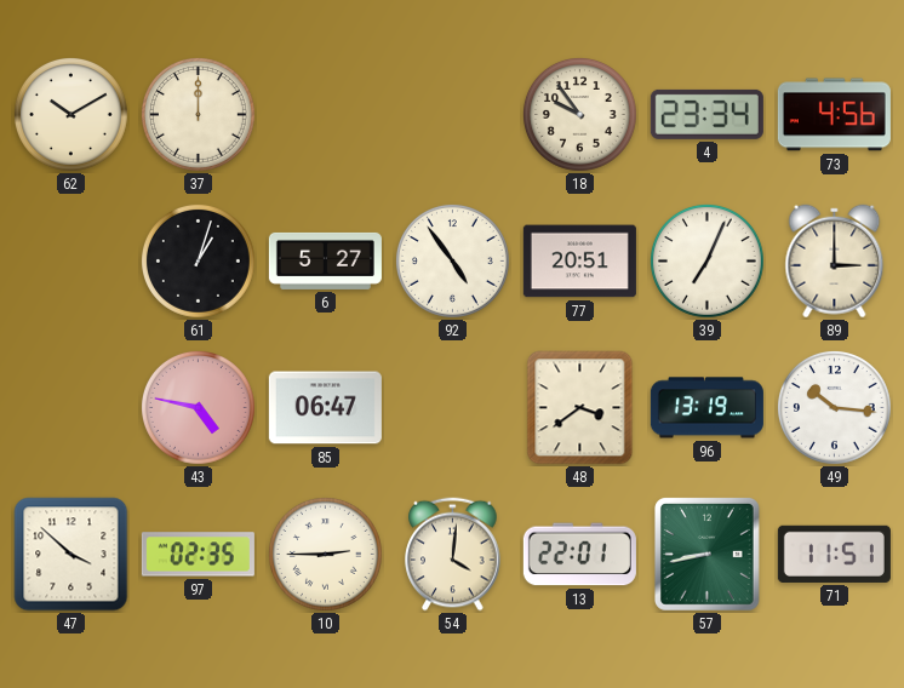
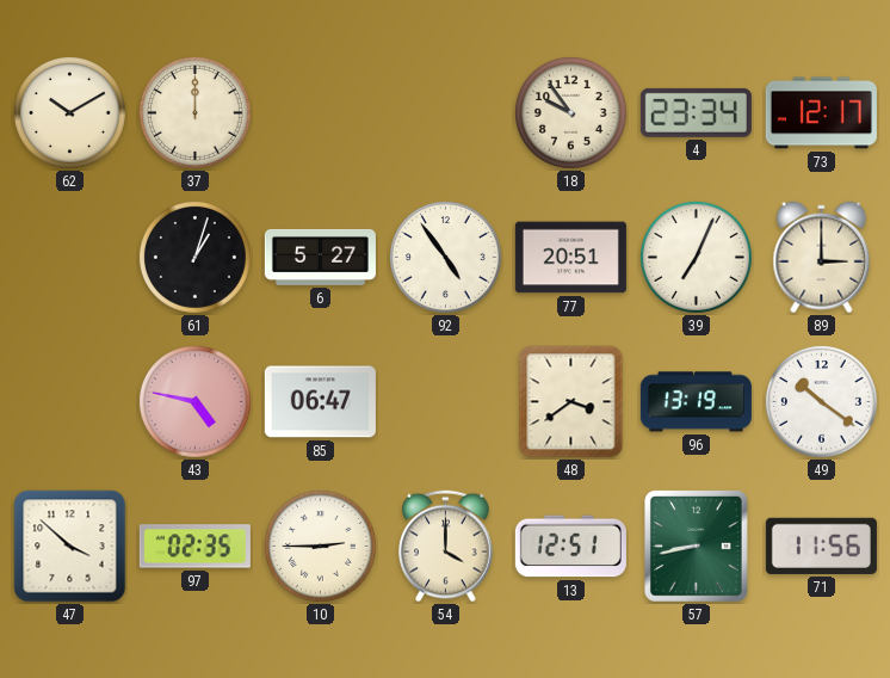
73: 4:56 -> 12:17 (821, 113)
49: 10:16 -> 10:21 (821, 401)
54: 4:01 -> 4:00 (446, 547)
13: 22:01 -> 12:51 (570, 547)
71: 11:51 -> 11:56 (821, 546)
